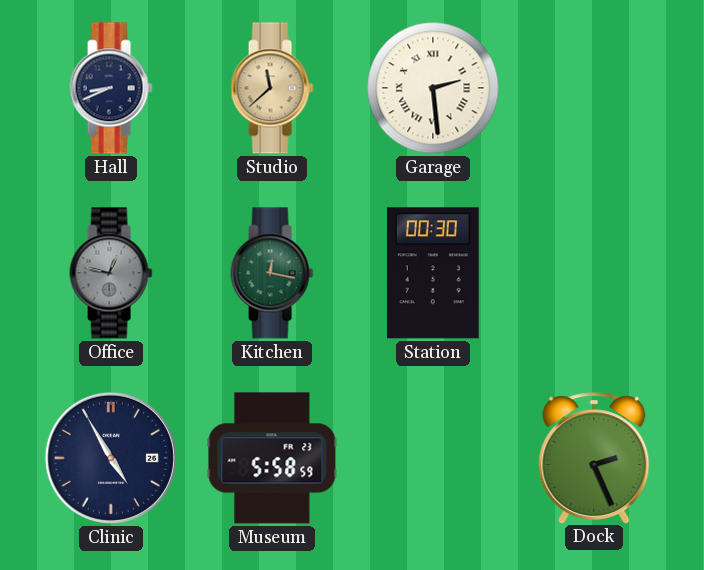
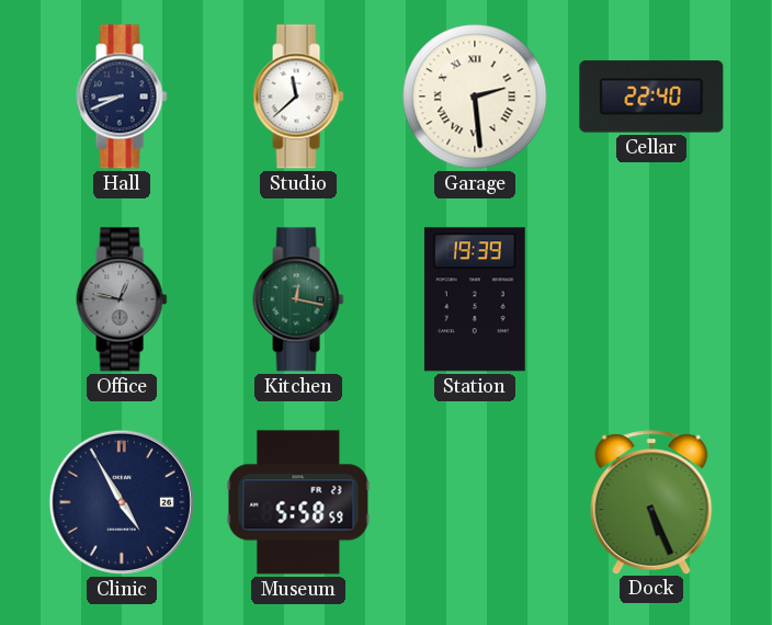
Studio dial: champagne -> white (298, 96)
Cellar: none -> 22:40 (651, 96)
Station: 00:30 -> 19:39 (475, 299)
Dock: 2:26 -> 5:26 (651, 502)
